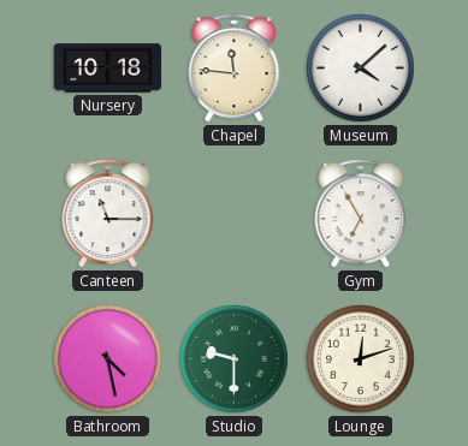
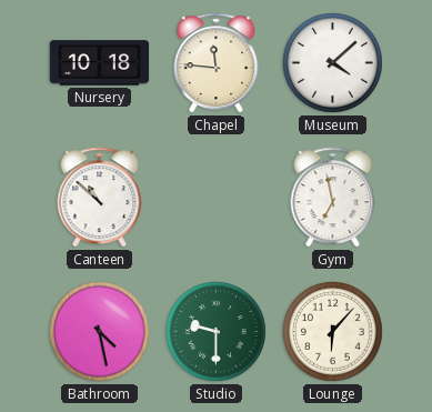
Canteen: 11:15 -> 10:52 (100, 198)
Gym: 6:55 -> 6:58 (333, 198)
Lounge: 12:12 -> 6:07 (333, 332)
